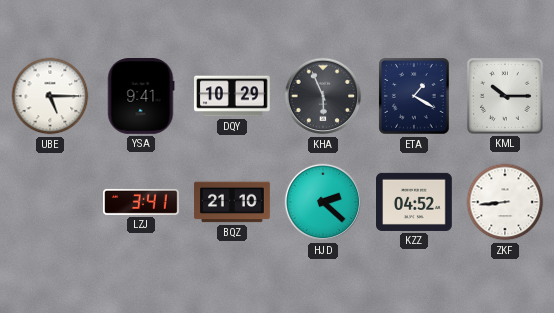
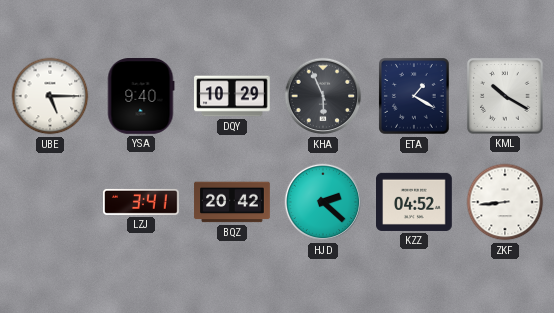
YSA: 9:41 -> 9:40 (141, 97)
KML: 10:15 -> 10:20 (505, 96)
BQZ: 21:10 -> 20:42 (232, 202)
